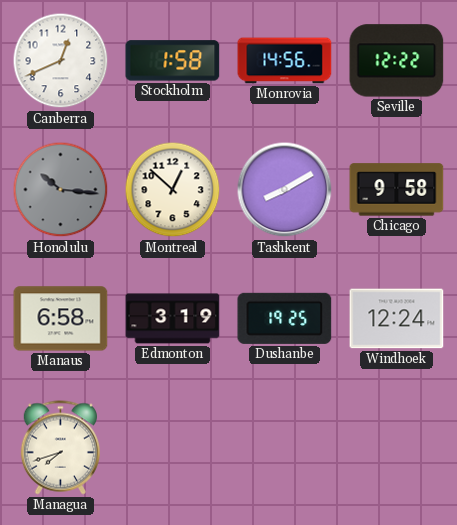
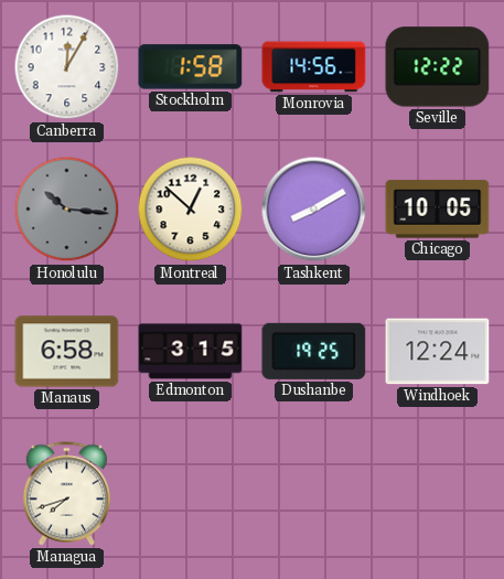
Canberra: 12:41 -> 12:05 (67, 67)
Chicago: 9:58 -> 10:05 (438, 210)
Edmonton: 3:19 -> 3:15 (191, 352)
